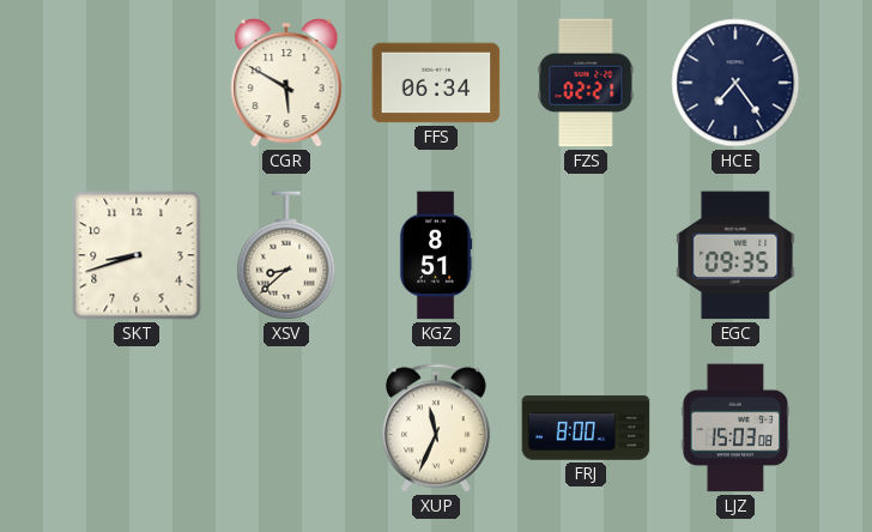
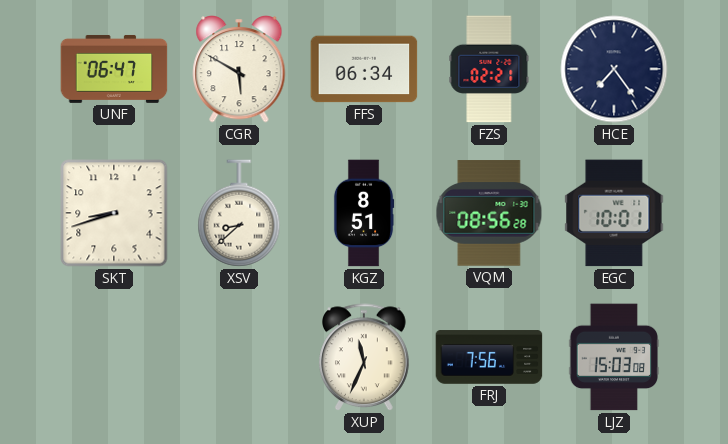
UNF: none -> 06:47 (114, 69)
VQM: none -> 08:56 (489, 213)
EGC: 09:35 -> 10:01 (614, 213)
FRJ: 8:00 -> 7:56 (489, 357)
